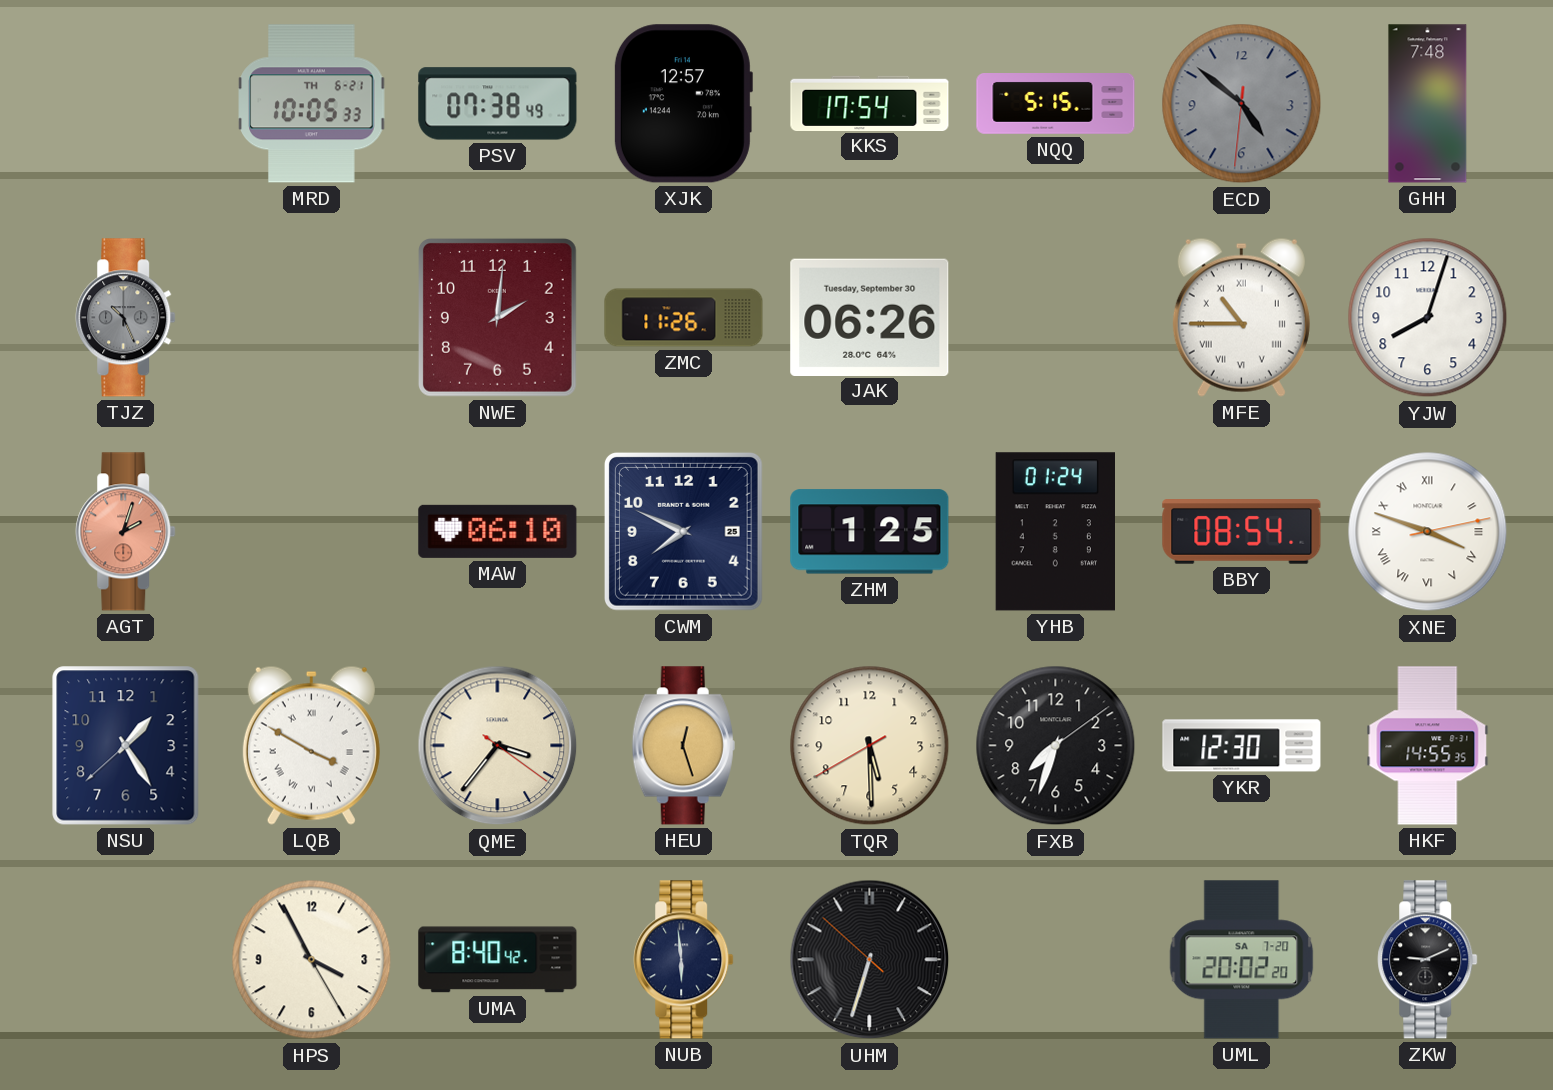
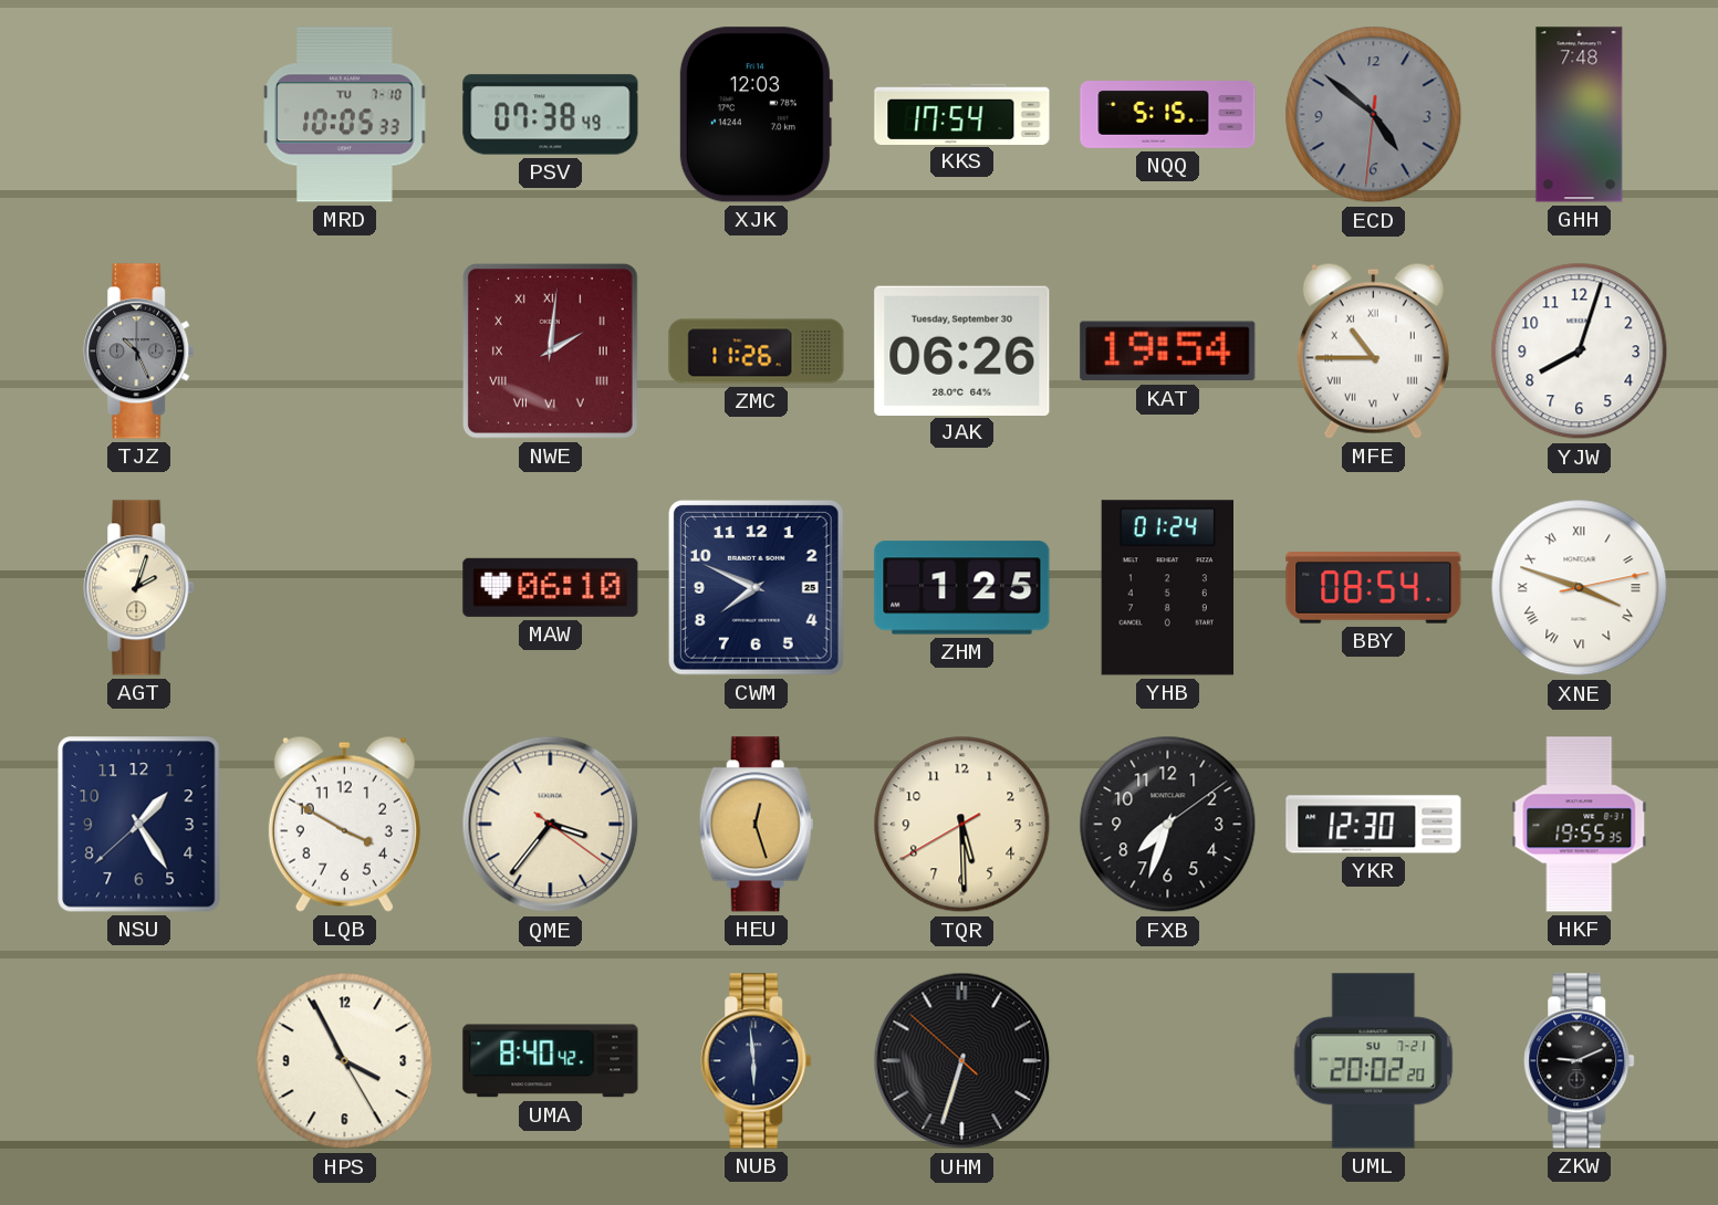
MRD date: TH 6-21 -> TU 7-10 (345, 115)
XJK: 12:57 -> 12:03 (756, 115)
NWE numerals: Arabic -> Roman (550, 350)
KAT: none -> 19:54 (1168, 352)
AGT dial: salmon -> cream (139, 588)
LQB numerals: Roman -> Arabic (344, 824)
HKF: 14:55 -> 19:55 (1580, 825)
UML date: SA 7-20 -> SU 7-21 (1374, 1061)
